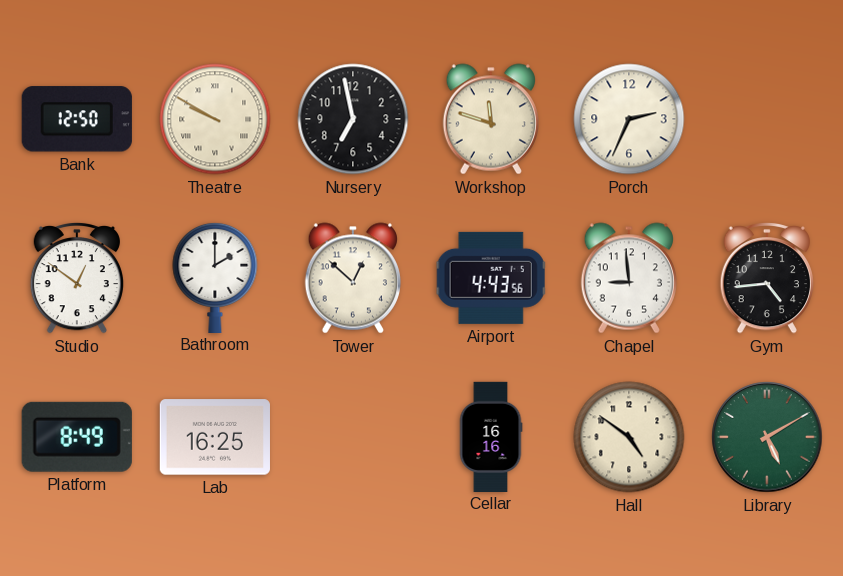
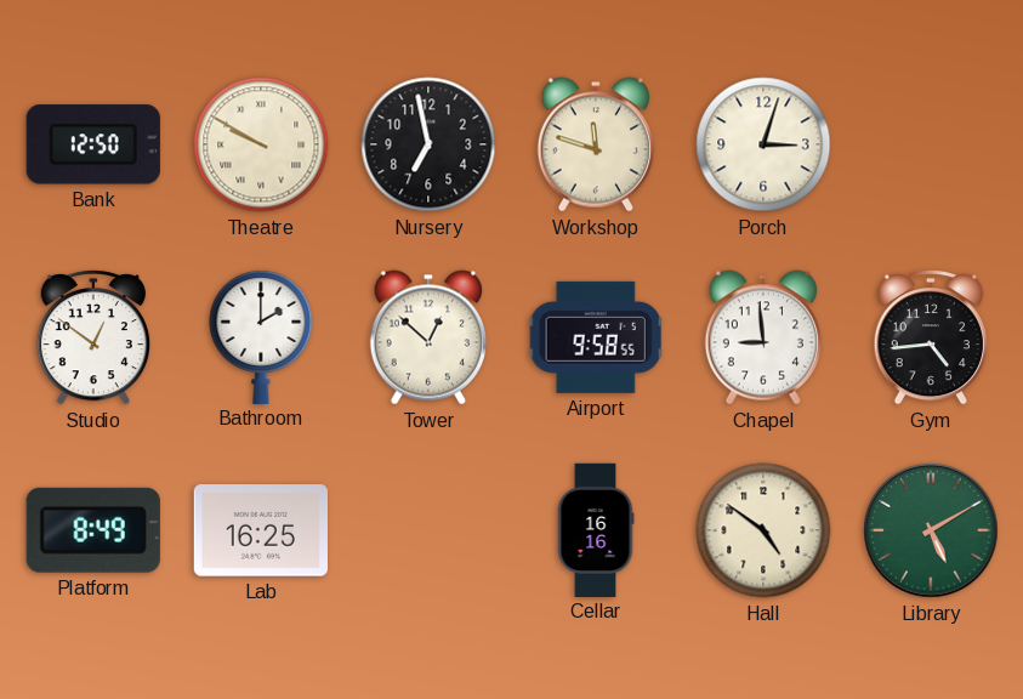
Porch: 2:34 -> 3:03 (763, 144)
Airport: 4:43 -> 9:58 (596, 337)
